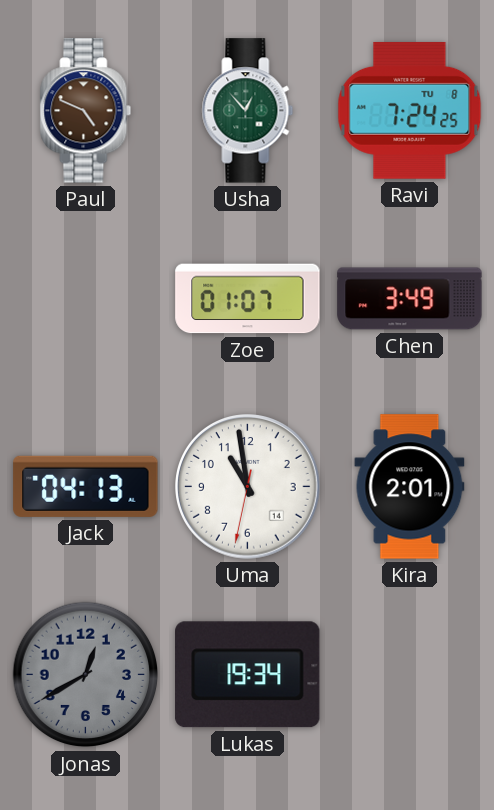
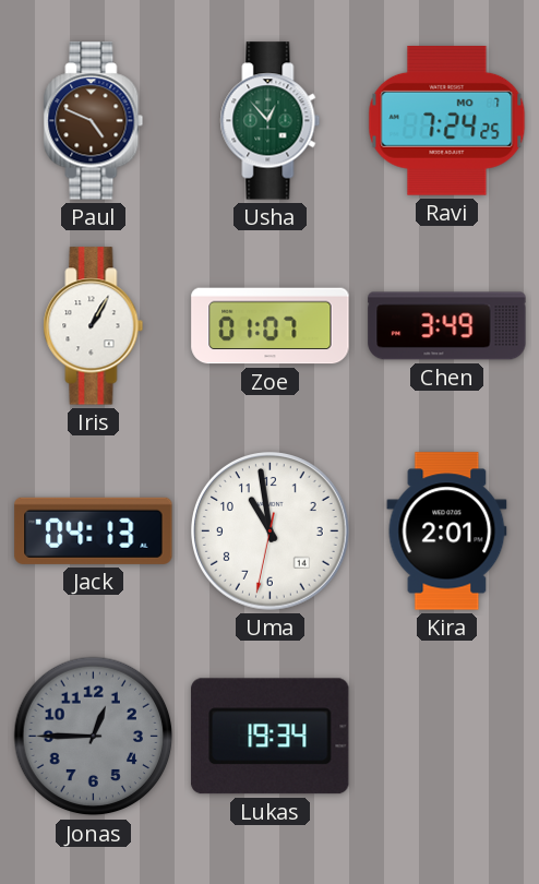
Ravi date: TU 8 -> MO 7 (447, 120)
Iris: none -> 1:05 (94, 326)
Jonas: 12:40 -> 12:45 (94, 737)
